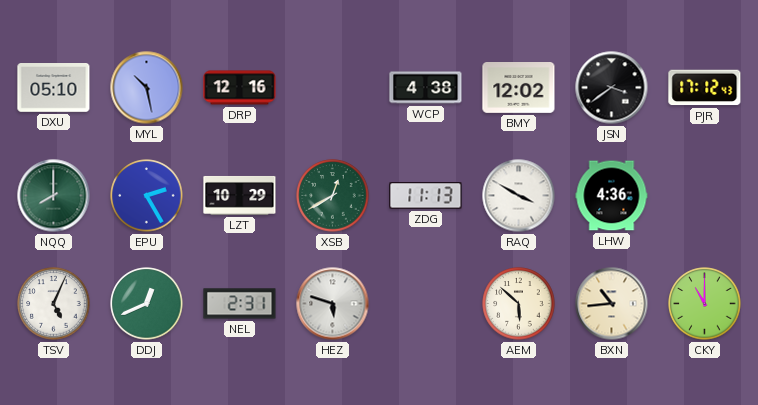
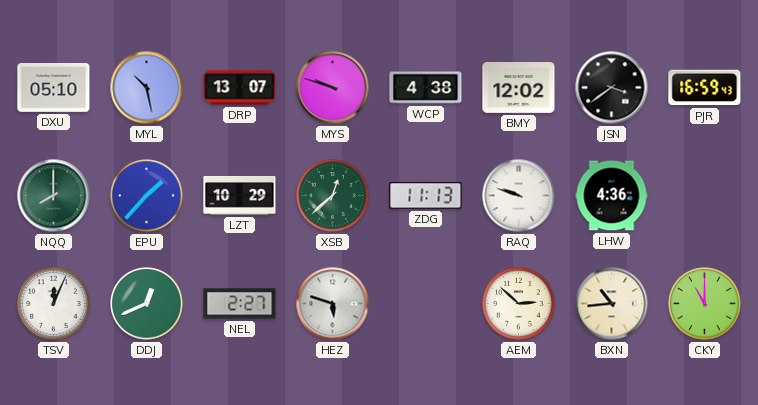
DRP: 12:16 -> 13:07 (240, 88)
MYS: none -> 9:48 (333, 88)
PJR: 17:12 -> 16:59 (705, 88)
EPU: 2:25 -> 1:37 (147, 196)
XSB: 12:40 -> 12:38 (333, 196)
RAQ: 3:50 -> 9:48 (519, 196)
TSV: 5:04 -> 12:04 (54, 304)
NEL: 2:31 -> 2:27 (240, 304)
AEM: 5:52 -> 2:52 (519, 304)
